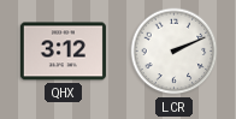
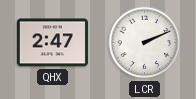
QHX: 3:12 -> 2:47 (52, 43)
